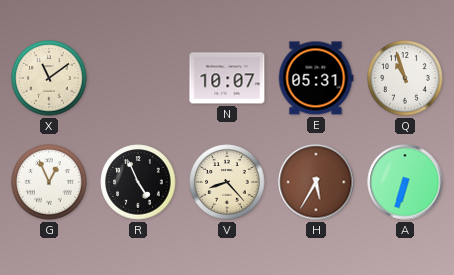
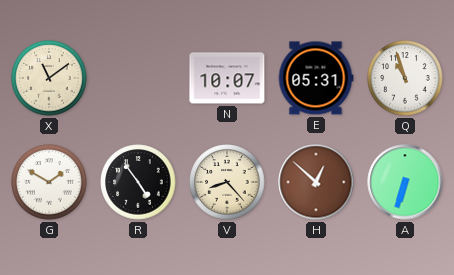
G: 12:56 -> 1:50 (49, 182)
R: 4:56 -> 4:54 (138, 182)
H: 5:35 -> 12:52 (316, 182)
